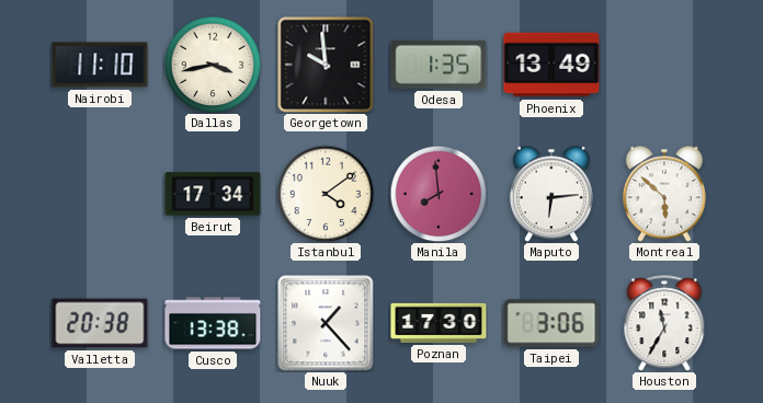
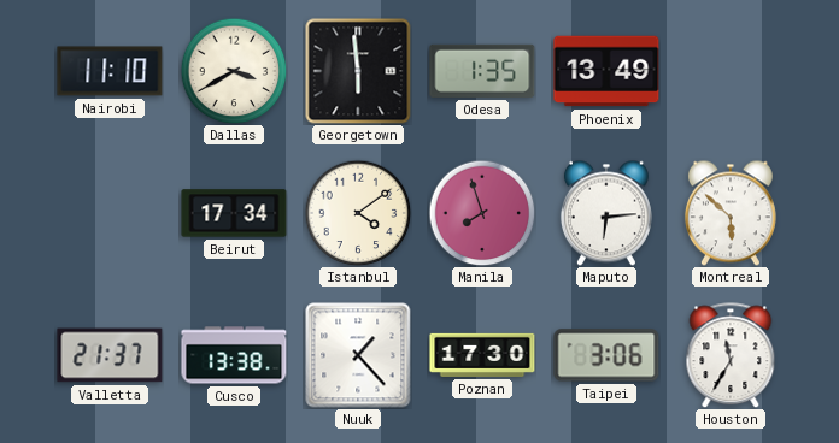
Dallas: 3:43 -> 3:40 (234, 71)
Georgetown: 9:59 -> 5:59 (358, 71)
Manila: 7:59 -> 7:57 (482, 213)
Valletta: 20:38 -> 21:37 (110, 355)
